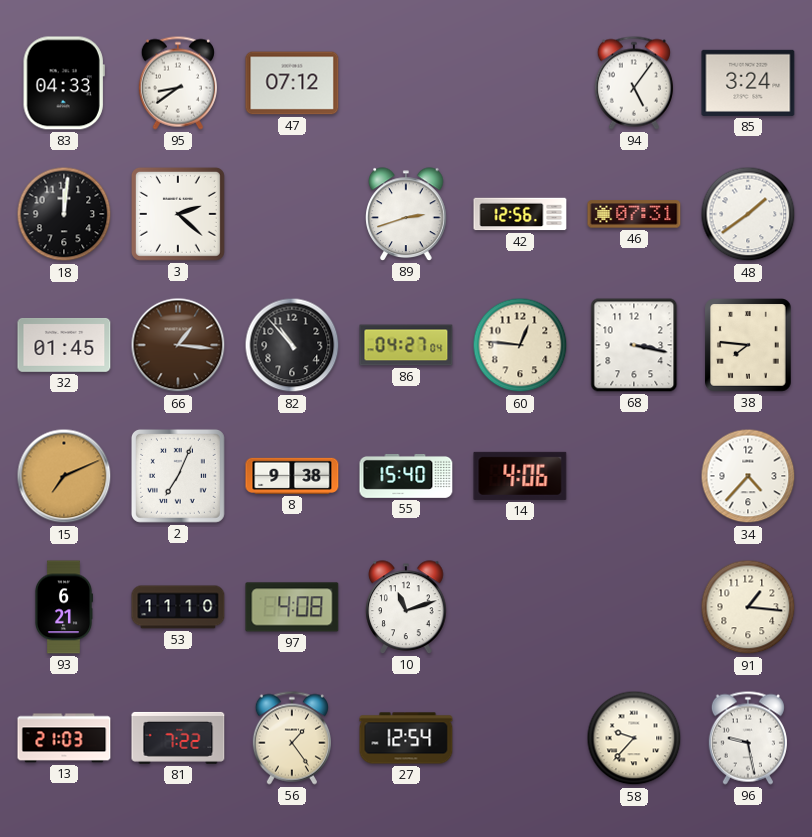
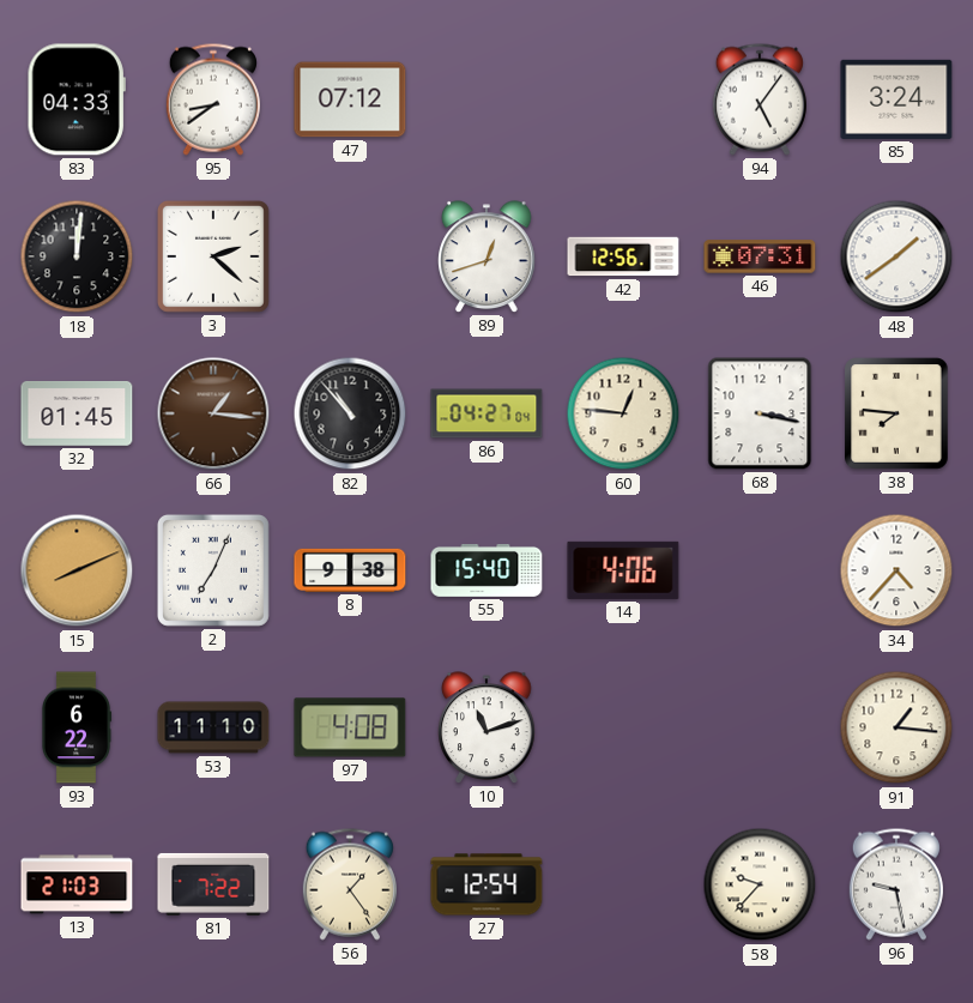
89: 2:42 -> 12:42 (486, 256)
15: 7:11 -> 8:11 (77, 570)
93: 6:21 -> 6:22 (77, 727)
